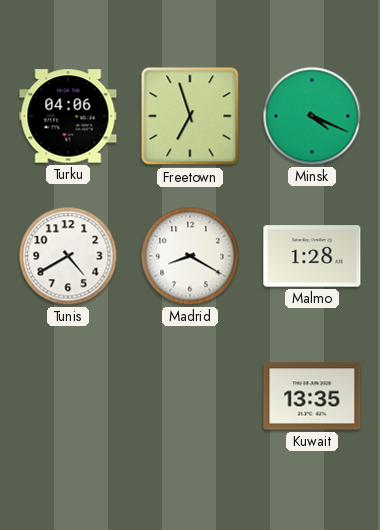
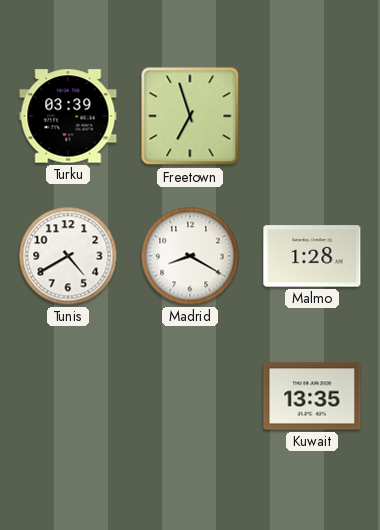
Turku: 04:06 -> 03:39 (68, 116)
Minsk: 4:19 -> none (312, 116)
